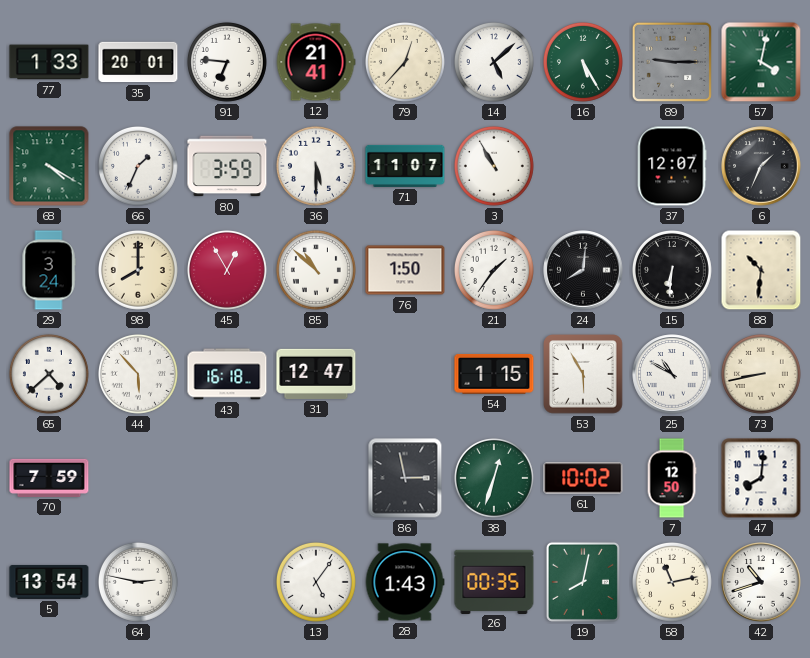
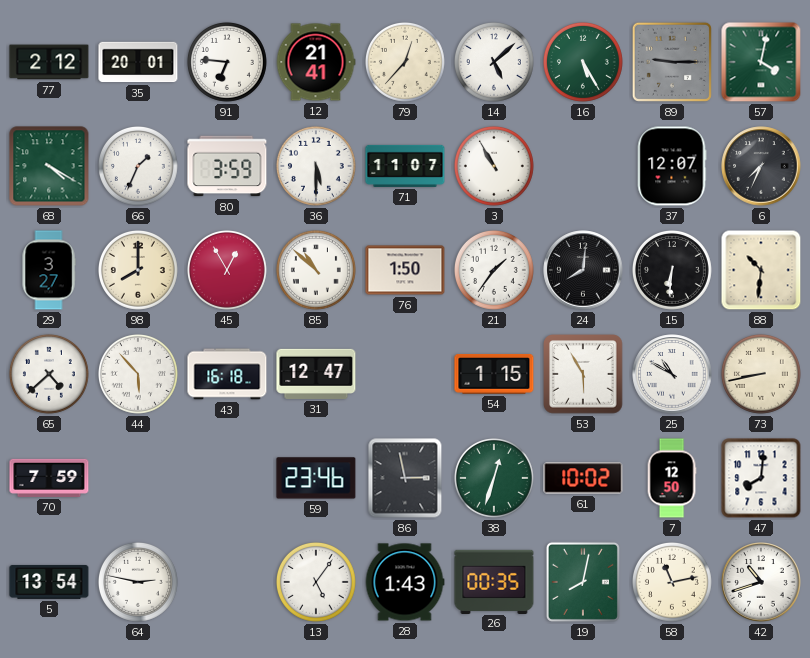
77: 1:33 -> 2:12 (49, 62)
6: 1:34 -> 7:34 (761, 166)
29: 3:24 -> 3:27 (49, 270)
59: none -> 23:46 (316, 478)
